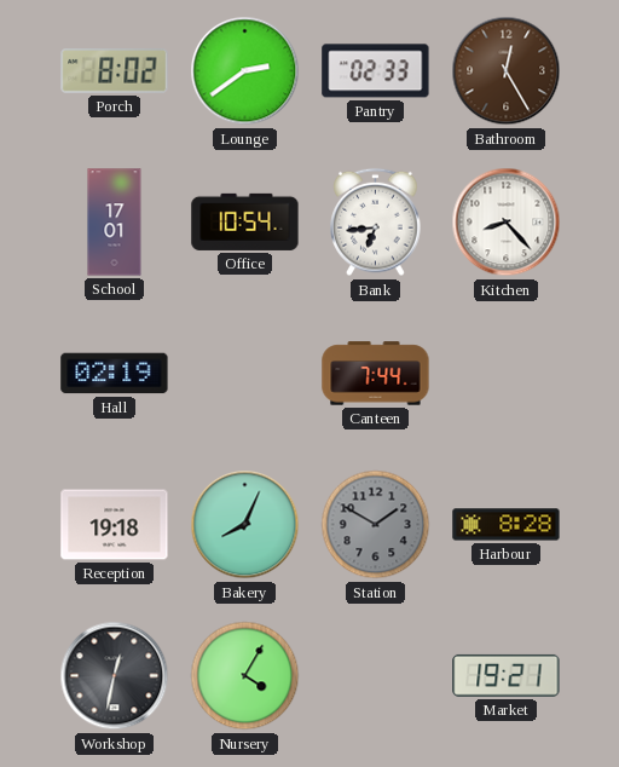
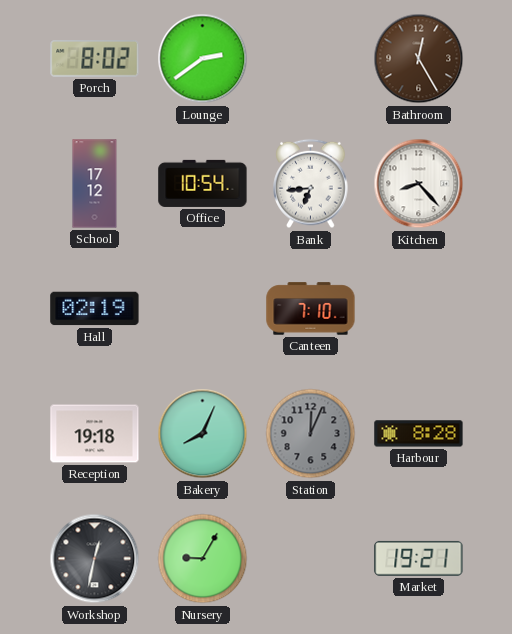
Pantry: 02:33 -> none (376, 71)
School: 17:01 -> 17:12 (95, 184)
Canteen: 7:44 -> 7:10 (311, 309)
Station: 1:50 -> 12:04 (311, 434)
Nursery: 4:05 -> 9:05 (203, 559)
